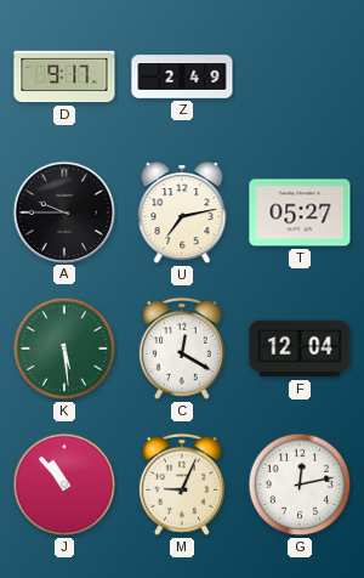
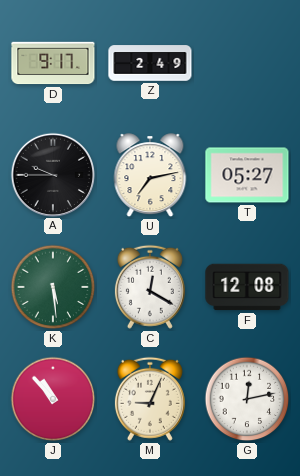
F: 12:04 -> 12:08 (247, 287)
